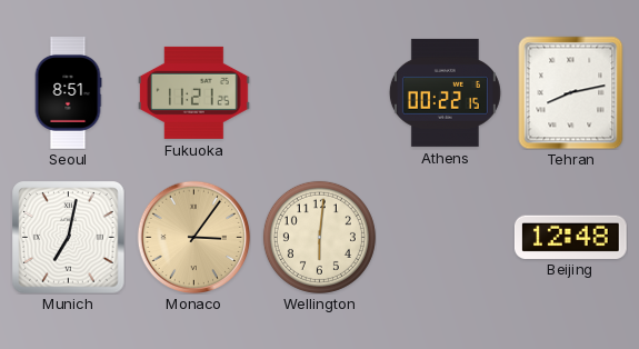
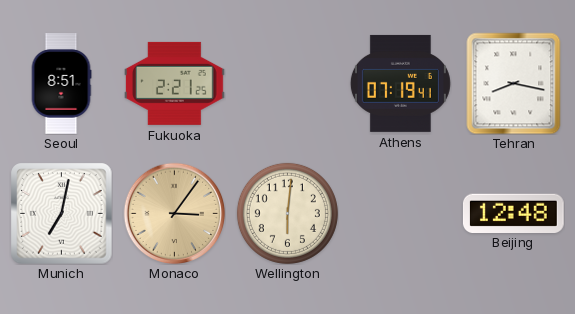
Fukuoka: 11:21 -> 2:21 (175, 83)
Athens: 00:22 -> 07:19 (400, 83)
Tehran: 8:13 -> 8:17 (514, 83)
